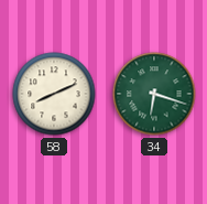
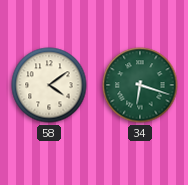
58: 8:11 -> 4:09 (49, 85)
